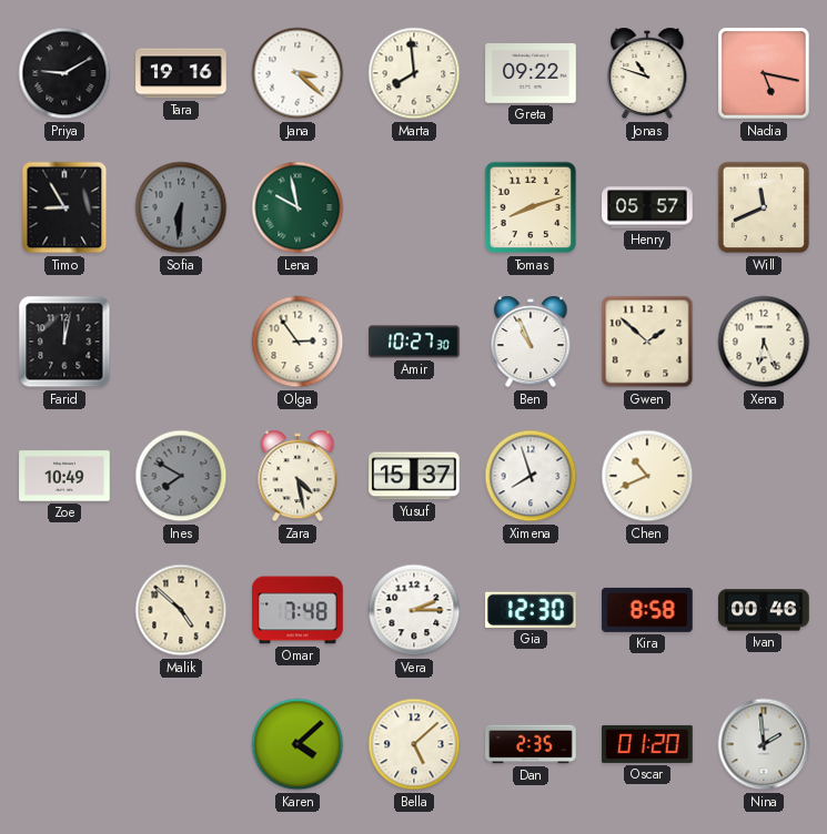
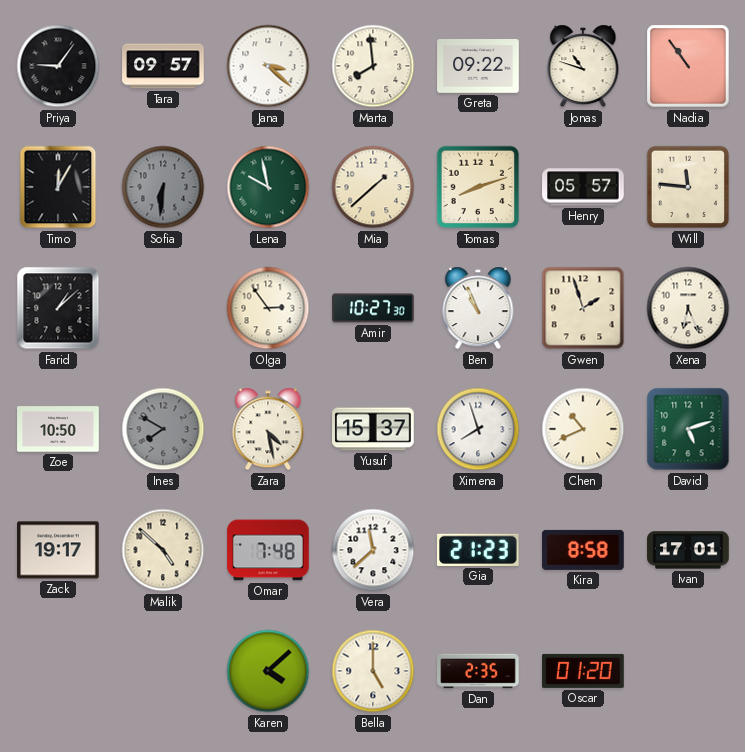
Priya: 9:10 -> 9:06 (58, 66)
Tara: 19:16 -> 09:57 (163, 66)
Nadia: 5:17 -> 10:54 (688, 66)
Timo: 8:55 -> 12:05 (58, 187)
Mia: none -> 1:38 (373, 187)
Will: 11:41 -> 11:46 (688, 187)
Farid: 12:02 -> 1:08 (58, 308)
Gwen: 1:52 -> 1:57 (583, 308)
Zoe: 10:49 -> 10:50 (58, 429)
David: none -> 5:12 (688, 429)
Zack: none -> 19:17 (58, 550)
Vera: 2:15 -> 11:38 (373, 550)
Gia: 12:30 -> 21:23 (479, 550)
Ivan: 00:46 -> 17:01 (688, 550)
Bella: 5:08 -> 5:00 (373, 671)
Nina: 1:59 -> none (764, 744)
